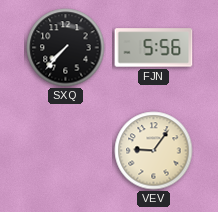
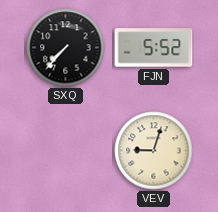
FJN: 5:56 -> 5:52 (154, 48)
VEV: 9:06 -> 9:03 (154, 151)
